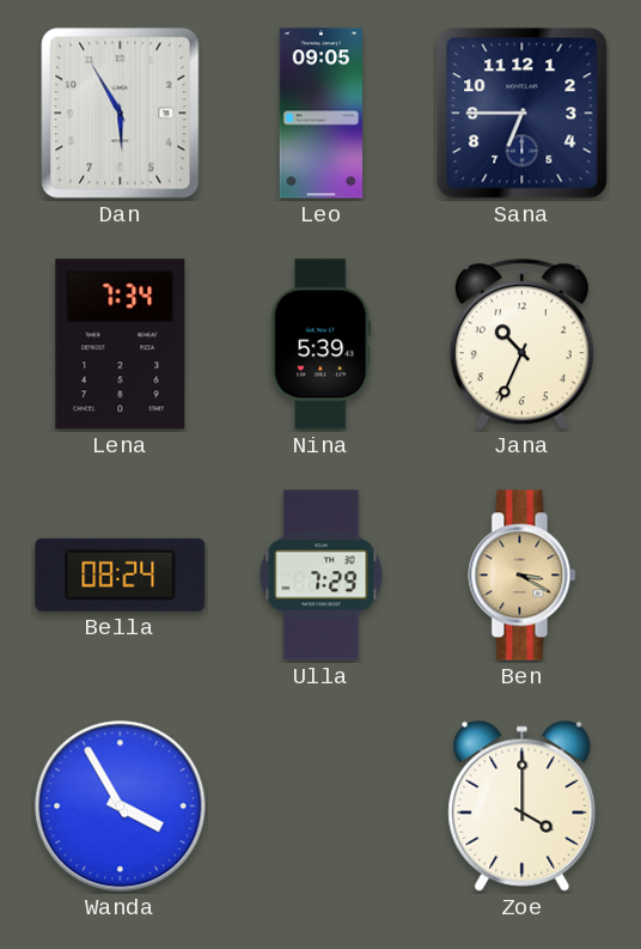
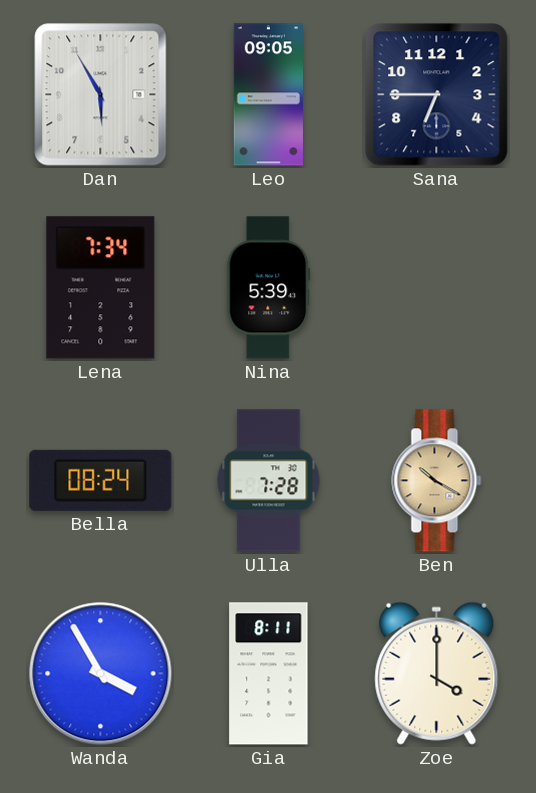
Jana: 10:34 -> none (521, 345)
Ulla: 7:29 -> 7:28 (269, 481)
Ben: 3:20 -> 10:20 (437, 481)
Gia: none -> 8:11 (269, 674)
